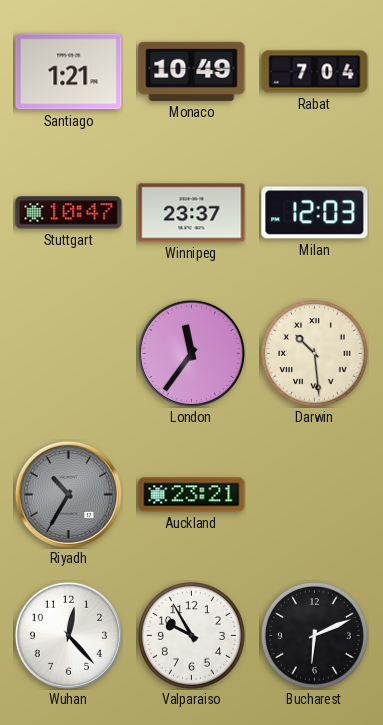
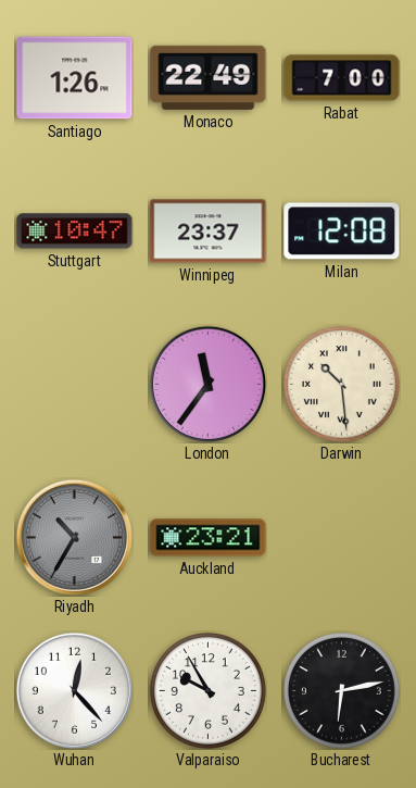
Santiago: 1:21 -> 1:26 (75, 78)
Monaco: 10:49 -> 22:49 (209, 77)
Rabat: 7:04 -> 7:00 (342, 78)
Milan: 12:03 -> 12:08 (342, 232)
Bucharest: 6:11 -> 6:13 (342, 691)
